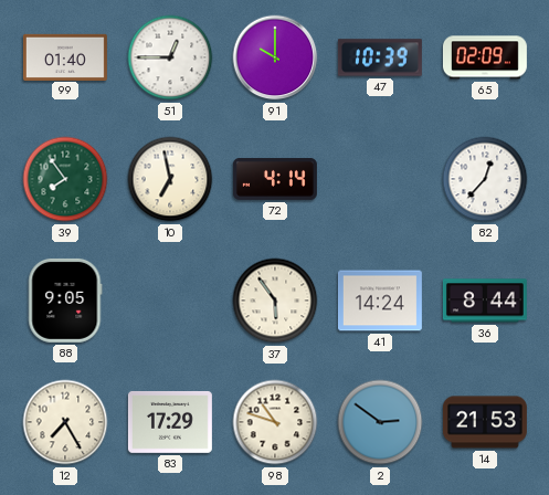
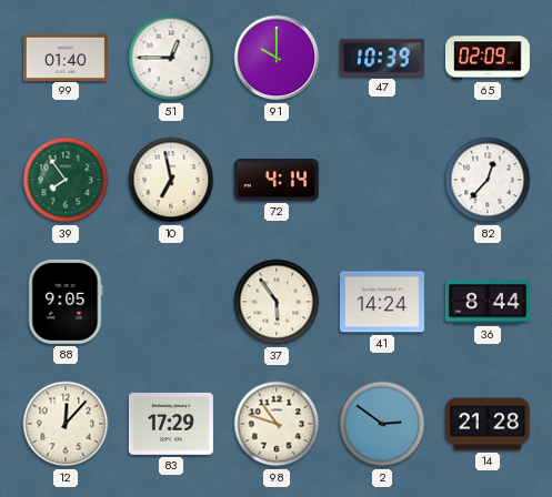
12: 7:25 -> 12:07 (66, 424)
14: 21:53 -> 21:28 (488, 424)
